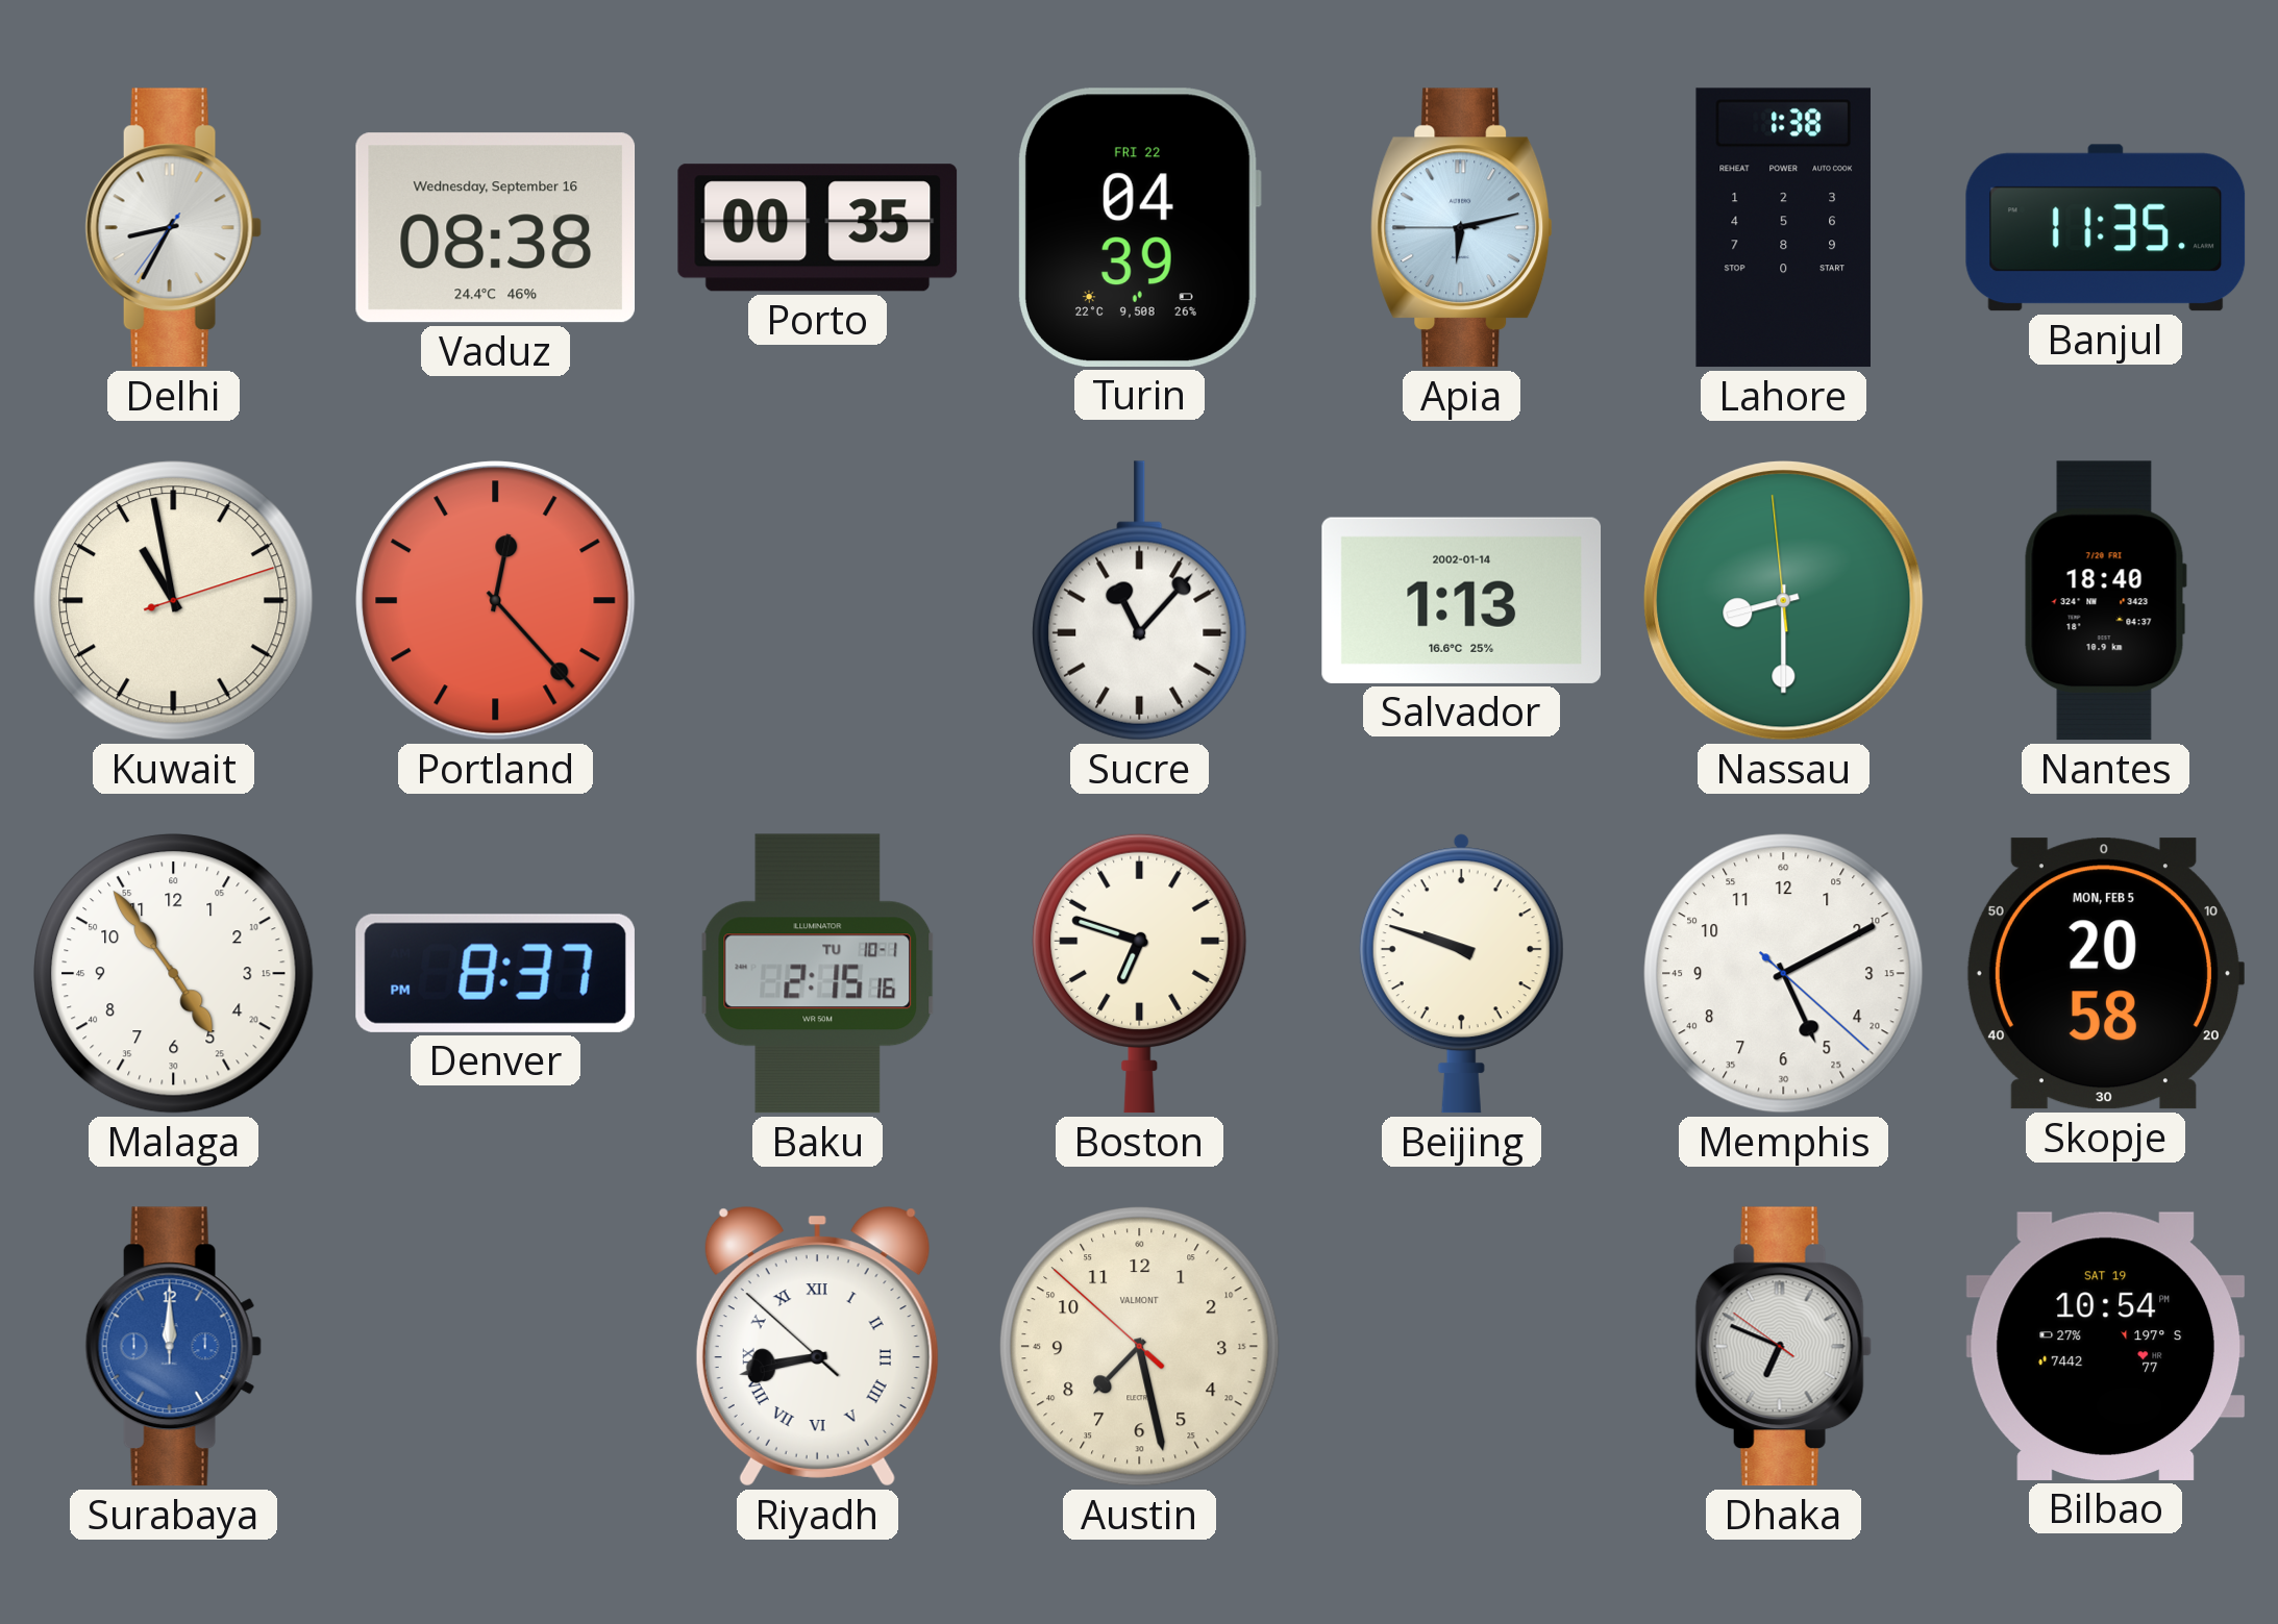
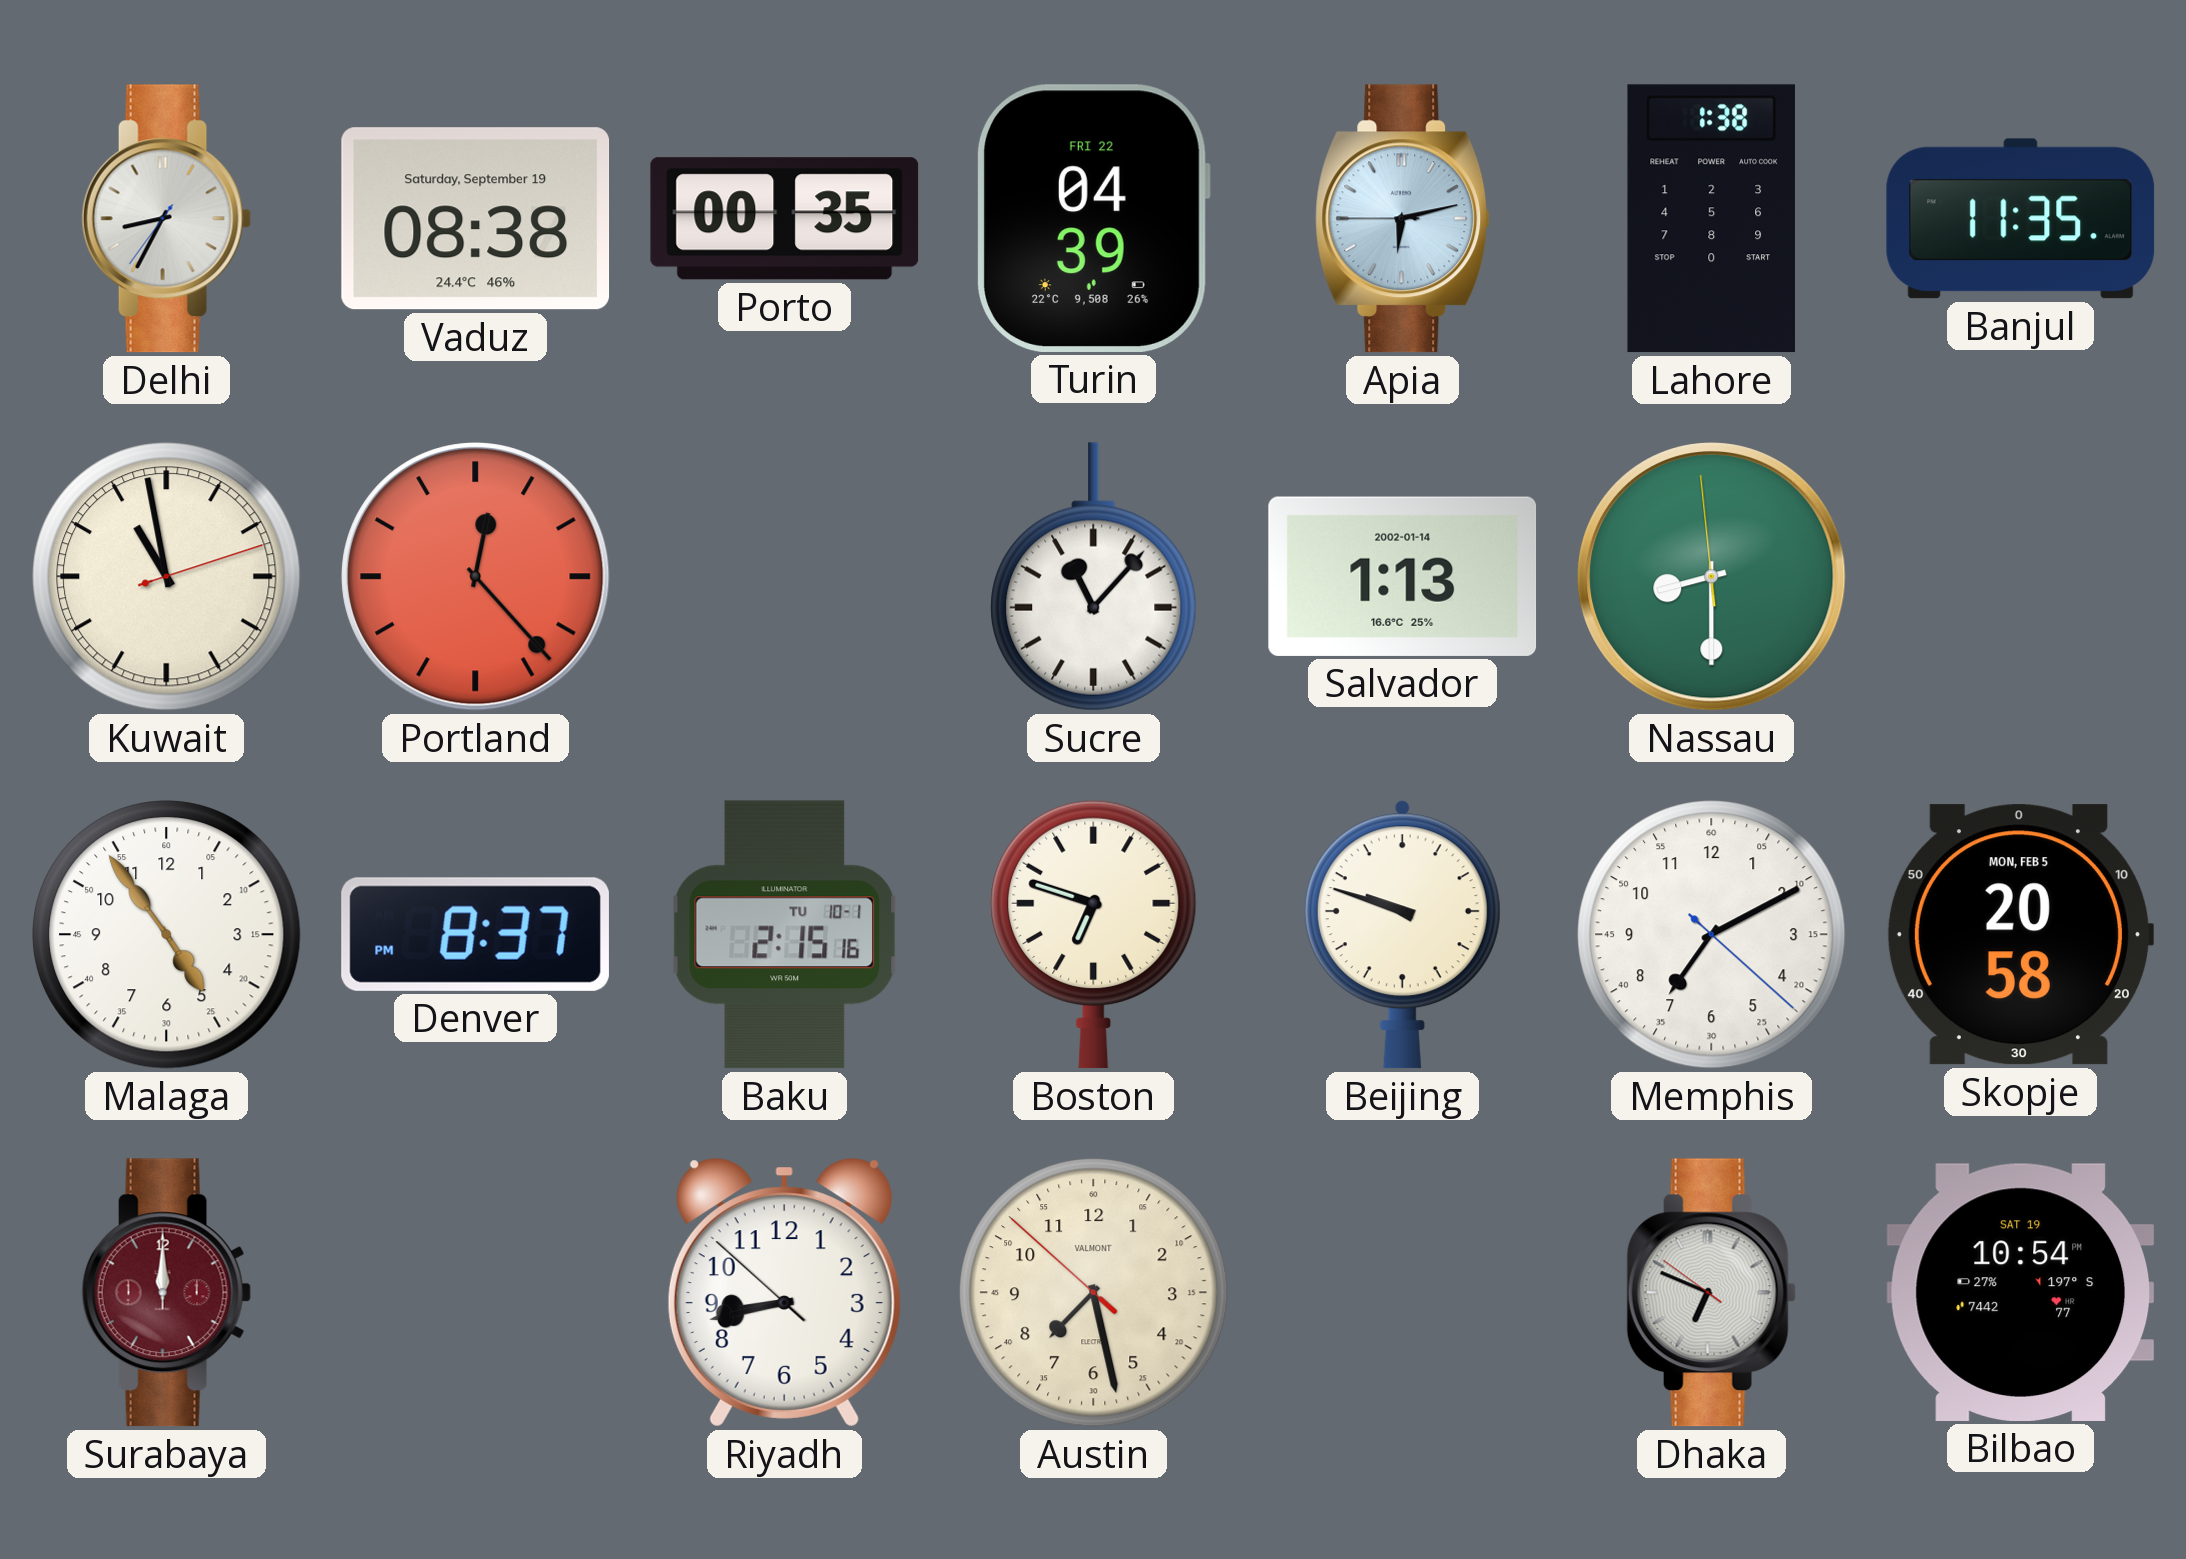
Vaduz date: Wednesday, September 16 -> Saturday, September 19 (476, 219)
Nantes: 18:40 -> none (2105, 601)
Memphis: 5:10 -> 7:10 (1712, 935)
Surabaya dial: blue -> burgundy (166, 1293)
Riyadh numerals: Roman -> Arabic (784, 1293)
